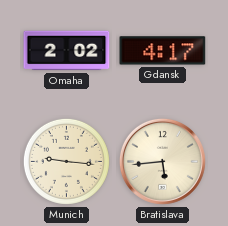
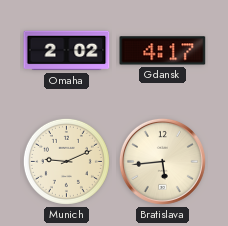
Munich: 9:16 -> 9:11 (66, 161)
